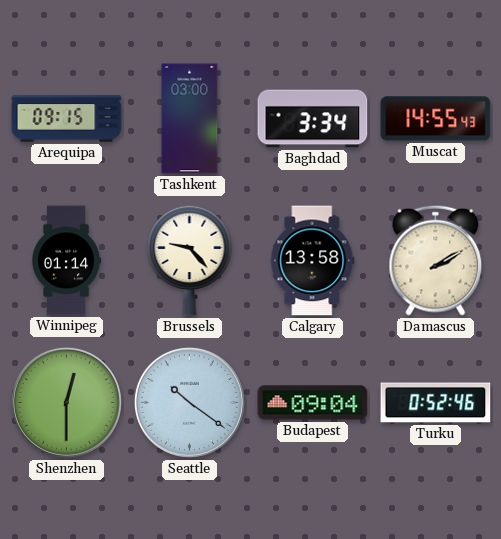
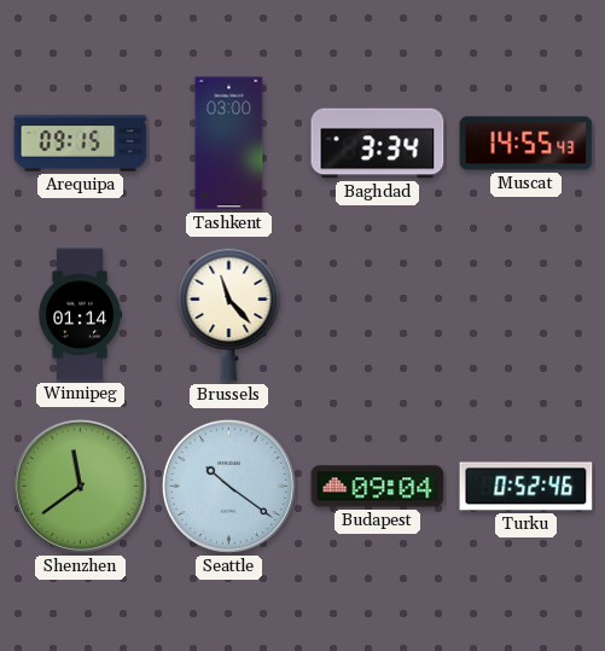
Brussels: 9:23 -> 11:23 (229, 314)
Calgary: 13:58 -> none (313, 261)
Damascus: 2:10 -> none (436, 260)
Shenzhen: 12:30 -> 11:39 (80, 486)
